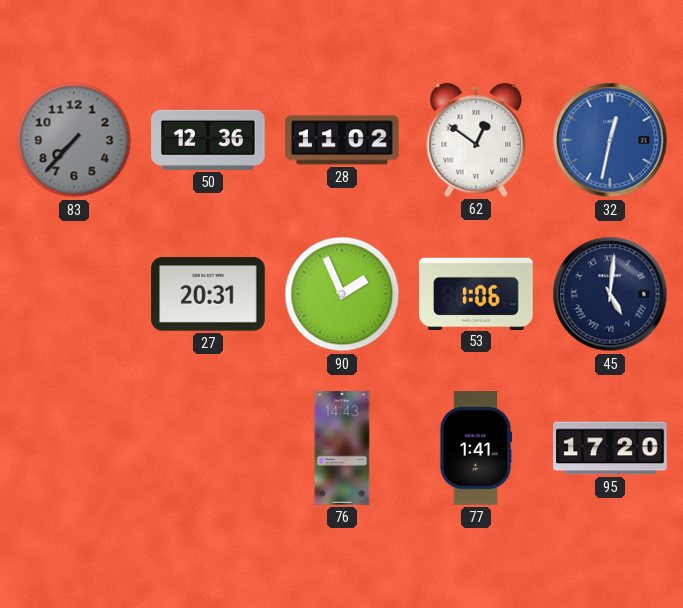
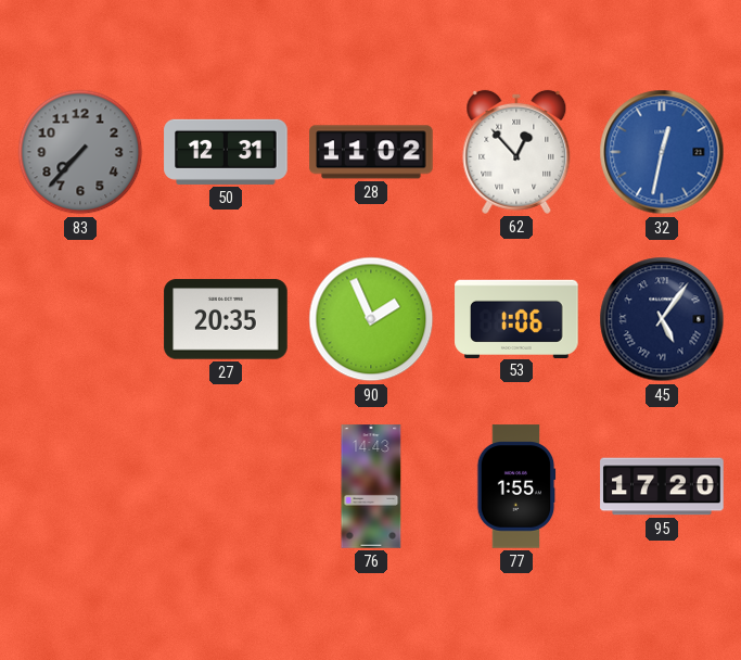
50: 12:36 -> 12:31 (226, 152)
62: 12:51 -> 12:53 (516, 152)
27: 20:31 -> 20:35 (226, 319)
45: 5:01 -> 5:06 (662, 319)
77: 1:41 -> 1:55 (516, 486)
